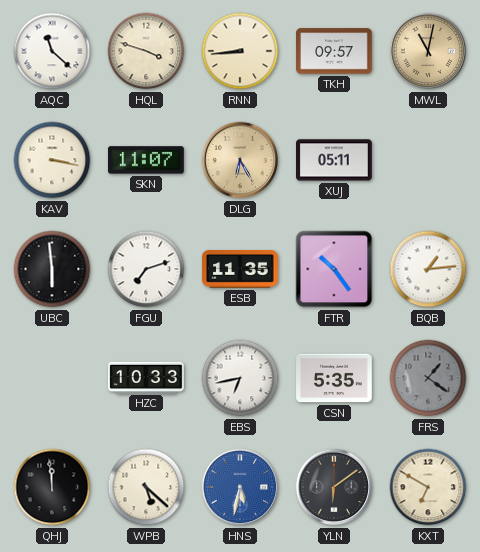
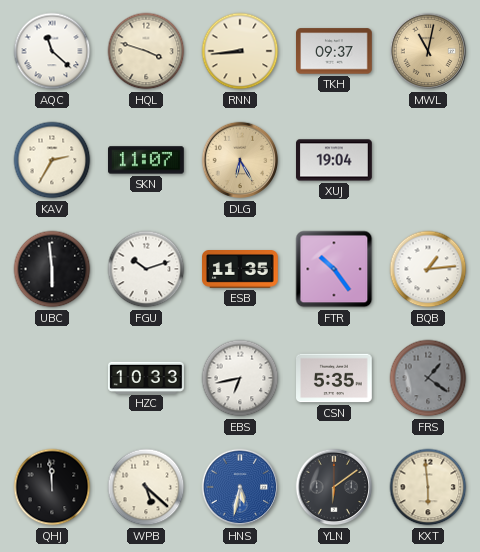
TKH: 09:57 -> 09:37 (335, 51)
KAV: 3:17 -> 2:35 (52, 160)
XUJ: 05:11 -> 19:04 (335, 160)
FGU: 7:12 -> 10:12 (146, 269)
KXT: 6:50 -> 5:59 (428, 487)
